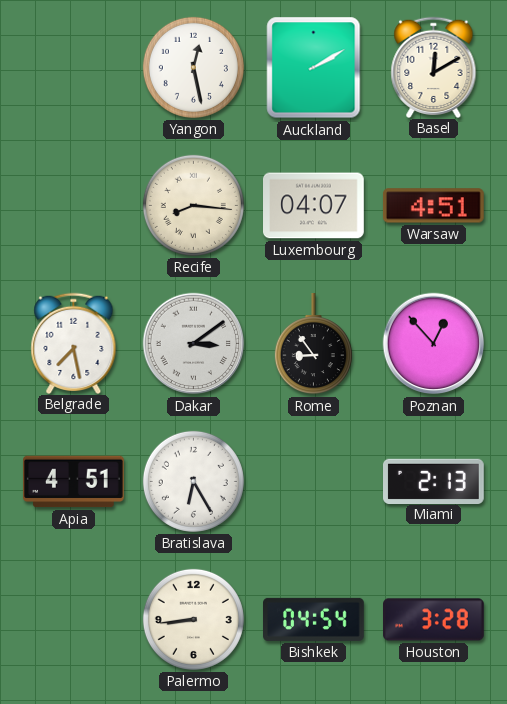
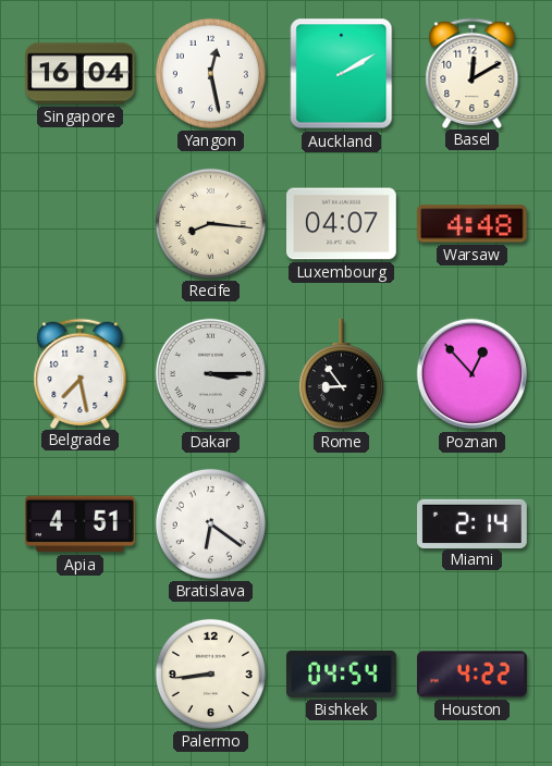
Singapore: none -> 16:04 (81, 74)
Warsaw: 4:51 -> 4:48 (473, 224)
Dakar: 3:09 -> 3:15 (211, 374)
Bratislava: 6:25 -> 6:21 (210, 523)
Miami: 2:13 -> 2:14 (473, 523)
Houston: 3:28 -> 4:22 (473, 675)
